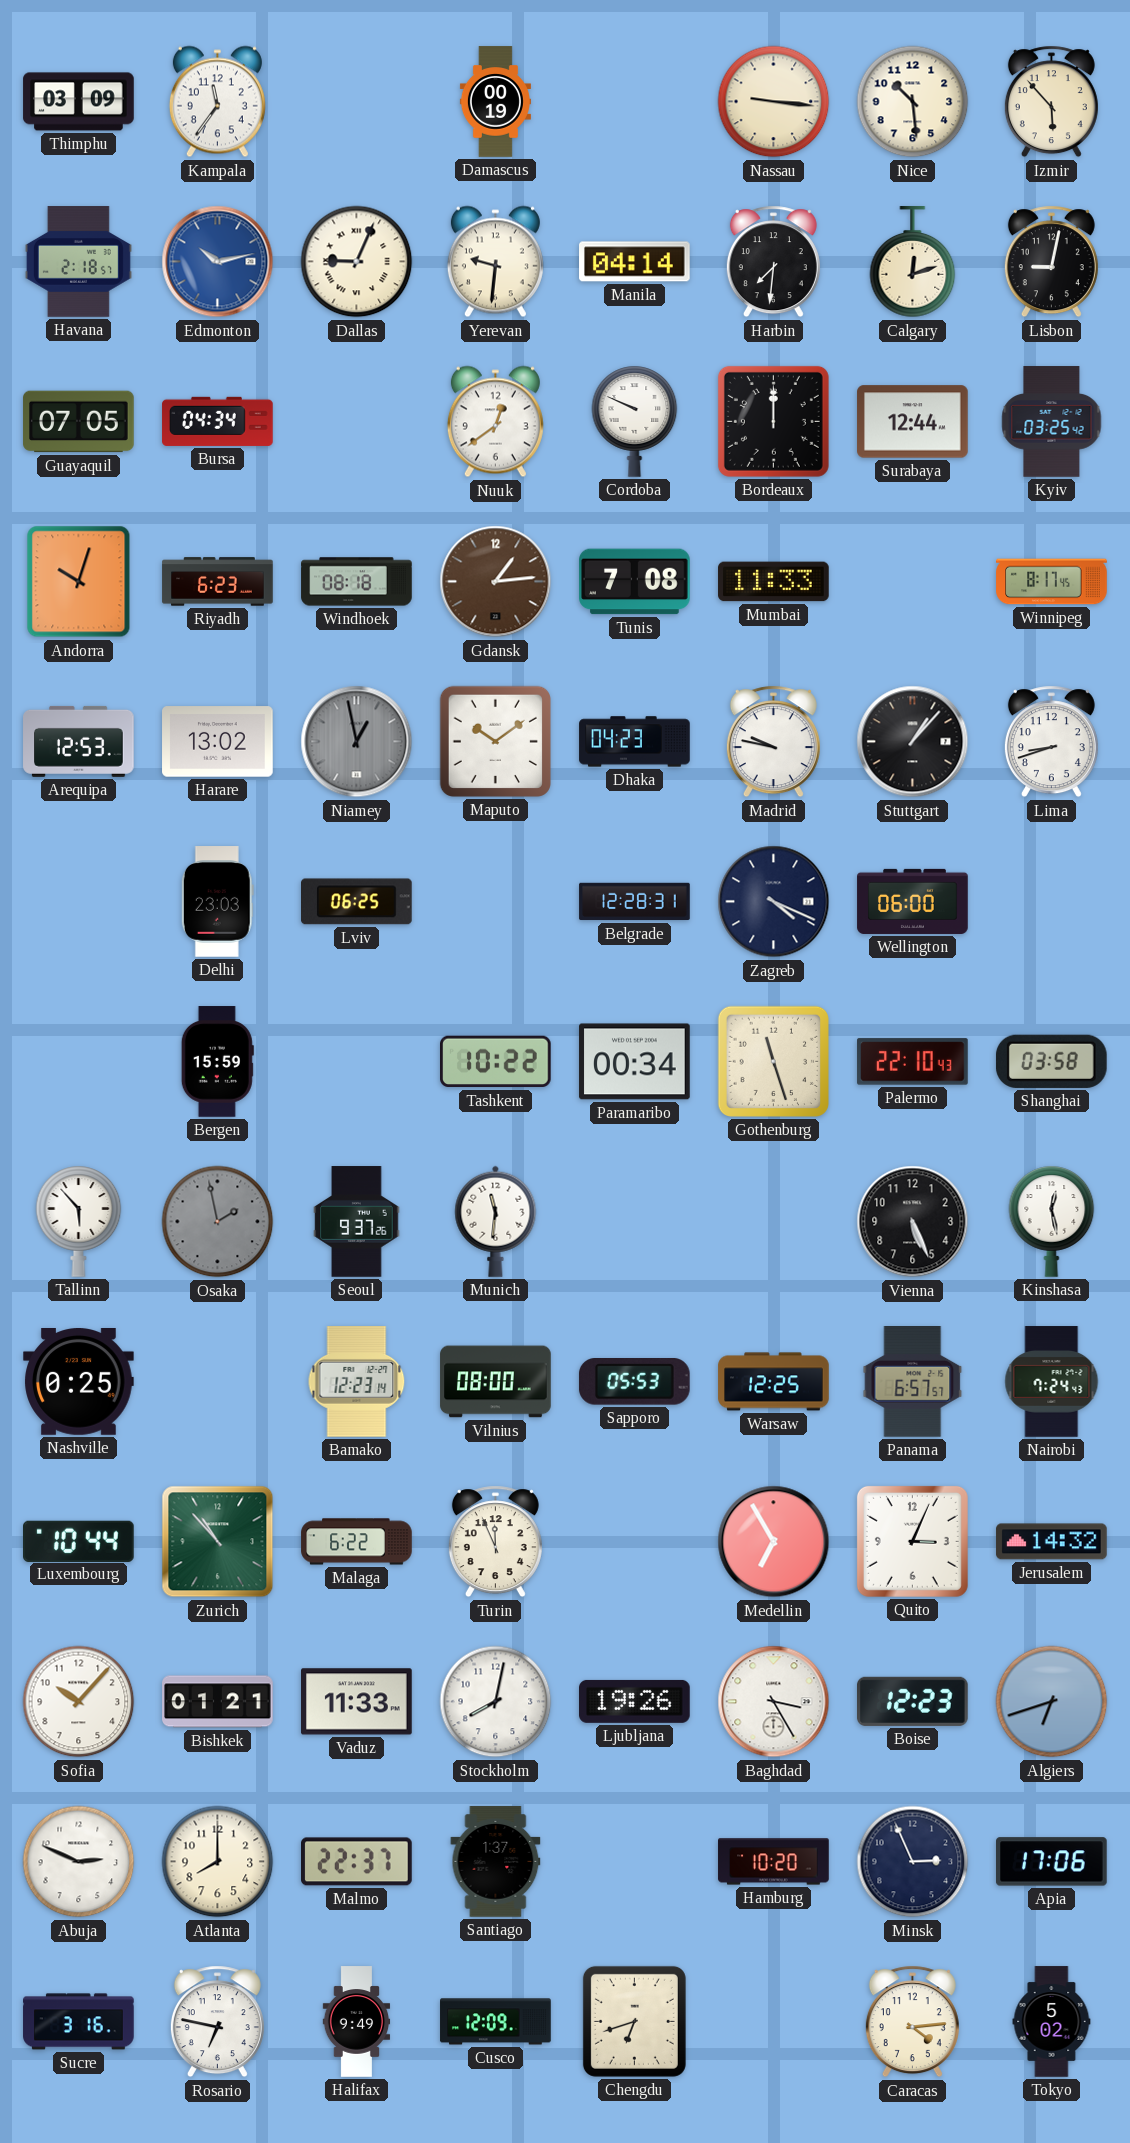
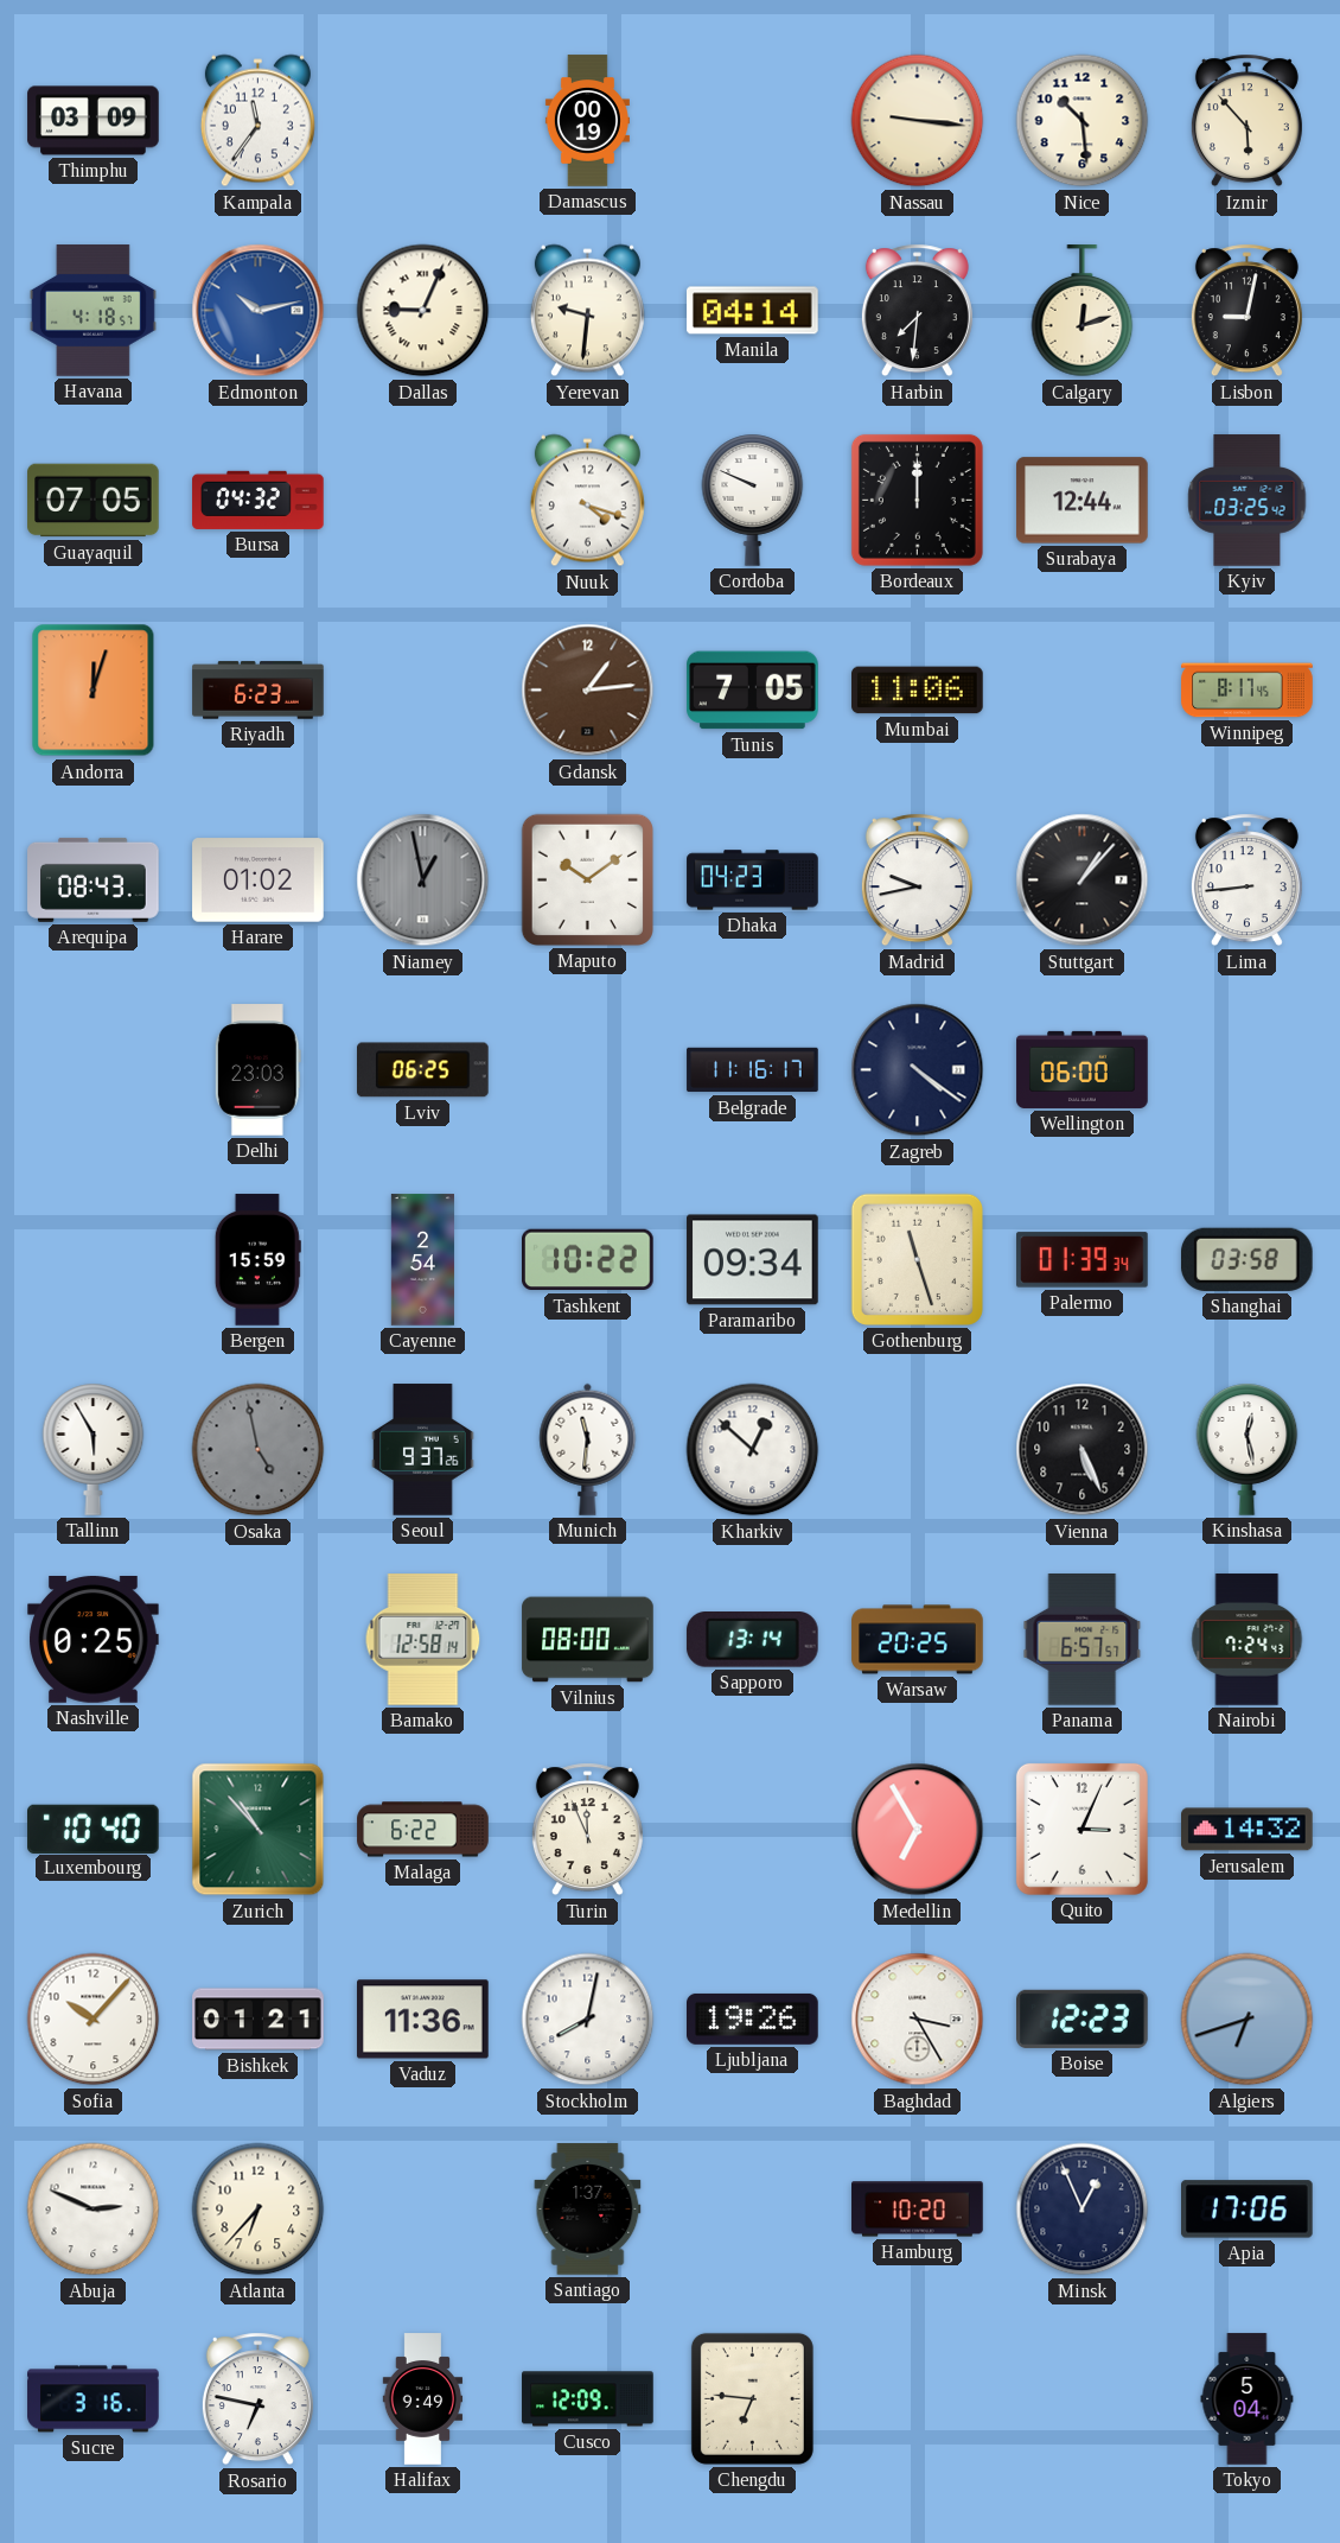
Havana: 2:18 -> 4:18 (92, 311)
Bursa: 04:34 -> 04:32 (259, 500)
Nuuk: 12:39 -> 4:18 (587, 501)
Andorra: 10:03 -> 12:03 (94, 691)
Windhoek: 08:18 -> none (357, 582)
Tunis: 7:08 -> 7:05 (753, 691)
Mumbai: 11:33 -> 11:06 (918, 691)
Arequipa: 12:53 -> 08:43 (94, 879)
Harare: 13:02 -> 01:02 (259, 880)
Madrid: 9:47 -> 9:43 (917, 880)
Lima: 8:42 -> 8:44 (1246, 880)
Belgrade: 12:28 -> 11:16 (753, 1070)
Zagreb: 4:19 -> 4:21 (918, 1070)
Cayenne: none -> 2:54 (422, 1260)
Paramaribo: 00:34 -> 09:34 (753, 1260)
Palermo: 22:10 -> 01:39 (1083, 1260)
Tallinn: 5:53 -> 5:55 (94, 1449)
Osaka: 1:58 -> 4:58 (259, 1450)
Kharkiv: none -> 12:52 (753, 1450)
Bamako: 12:23 -> 12:58 (423, 1640)
Sapporo: 05:53 -> 13:14 (752, 1640)
Warsaw: 12:25 -> 20:25 (918, 1640)
Luxembourg: 10:44 -> 10:40 (94, 1829)
Vaduz: 11:33 -> 11:36 (423, 2020)
Atlanta: 8:00 -> 6:37 (259, 2210)
Malmo: 22:37 -> none (357, 1862)
Minsk: 2:56 -> 12:56 (1083, 2210)
Chengdu: 6:42 -> 6:46 (752, 2398)
Caracas: 4:14 -> none (912, 2022)
Tokyo: 5:02 -> 5:04 (1248, 2399)
